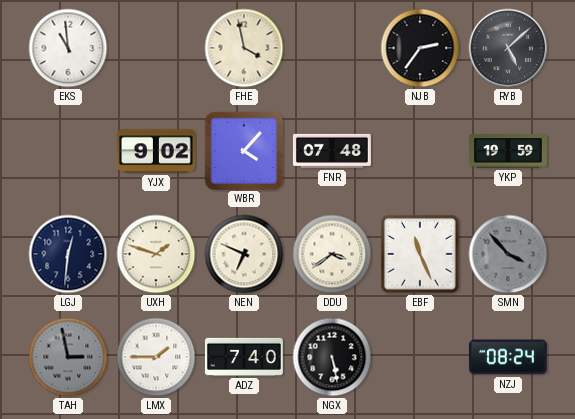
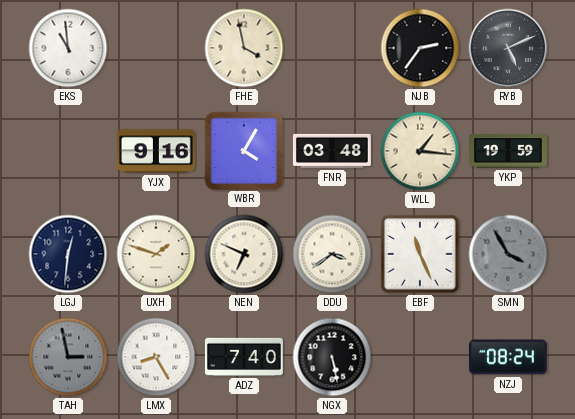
RYB: 5:08 -> 5:11 (508, 48)
YJX: 9:02 -> 9:16 (156, 151)
WBR: 4:07 -> 4:05 (243, 150)
FNR: 07:48 -> 03:48 (332, 151)
WLL: none -> 1:16 (420, 151)
SMN: 3:53 -> 3:55 (508, 254)
LMX: 1:45 -> 8:25 (156, 357)
